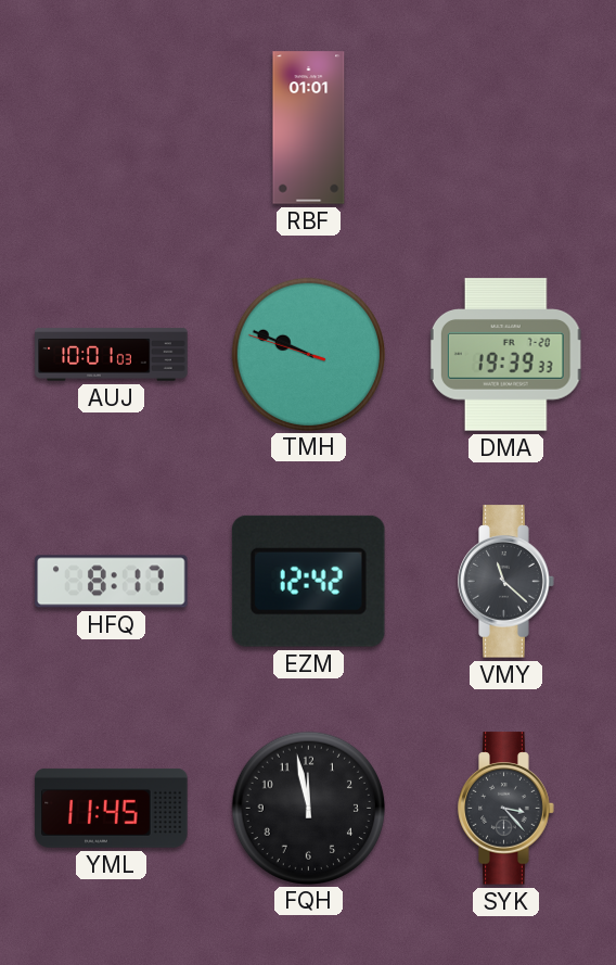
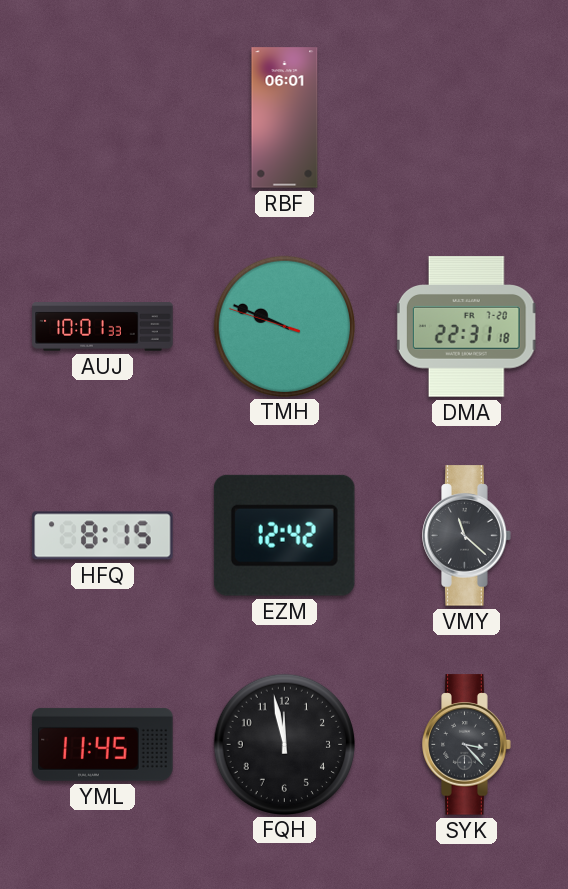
RBF: 01:01 -> 06:01 (285, 118)
AUJ: 10:01:03 -> 10:01:33 (103, 327)
DMA: 19:39 -> 22:31 (466, 327)
HFQ: 8:17 -> 8:15 (103, 536)
